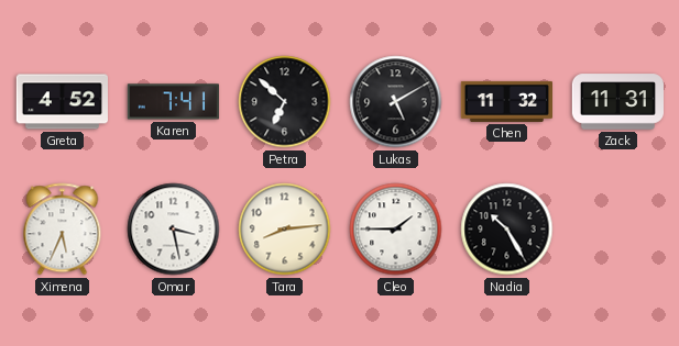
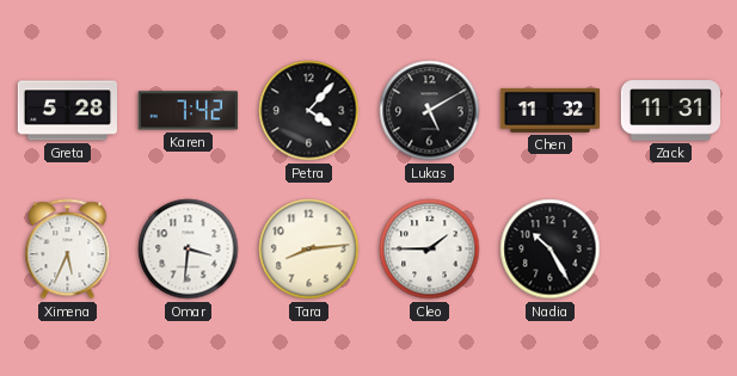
Greta: 4:52 -> 5:28 (67, 111)
Karen: 7:41 -> 7:42 (188, 111)
Petra: 6:52 -> 4:07 (309, 111)
Omar: 3:28 -> 3:31 (189, 249)
